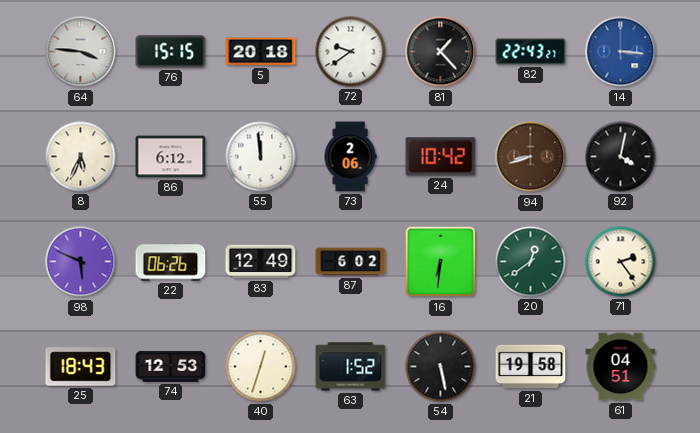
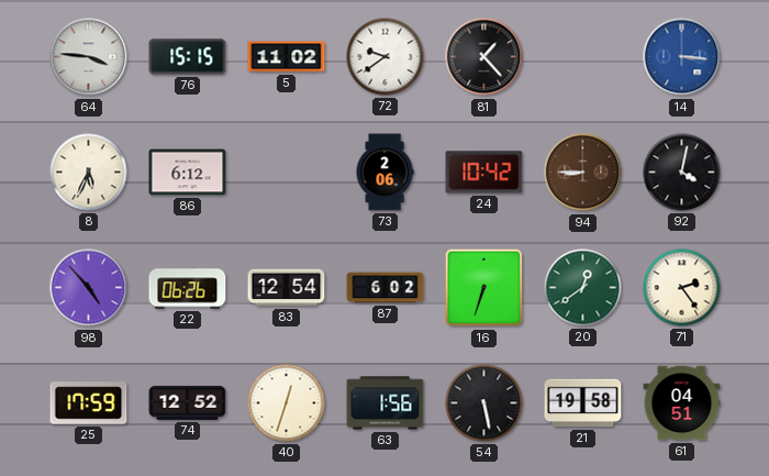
5: 20:18 -> 11:02 (287, 57)
82: 22:43 -> none (531, 52)
55: 11:59 -> none (261, 157)
94: 8:42 -> 8:45 (583, 173)
98: 5:49 -> 4:53 (89, 288)
83: 12:49 -> 12:54 (287, 288)
16: 6:31 -> 6:33 (484, 288)
25: 18:43 -> 17:59 (89, 403)
74: 12:53 -> 12:52 (188, 402)
63: 1:52 -> 1:56 (386, 403)
